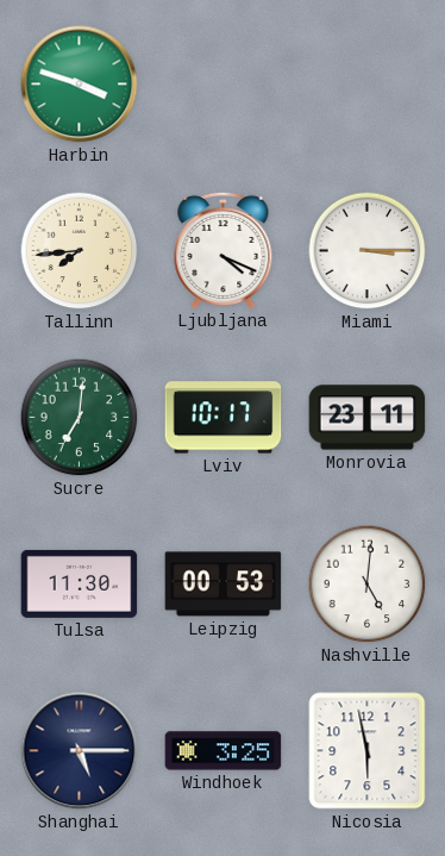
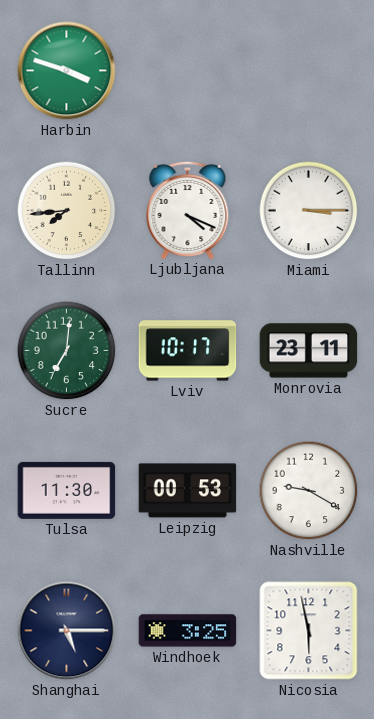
Nashville: 5:01 -> 9:20 (309, 491)
